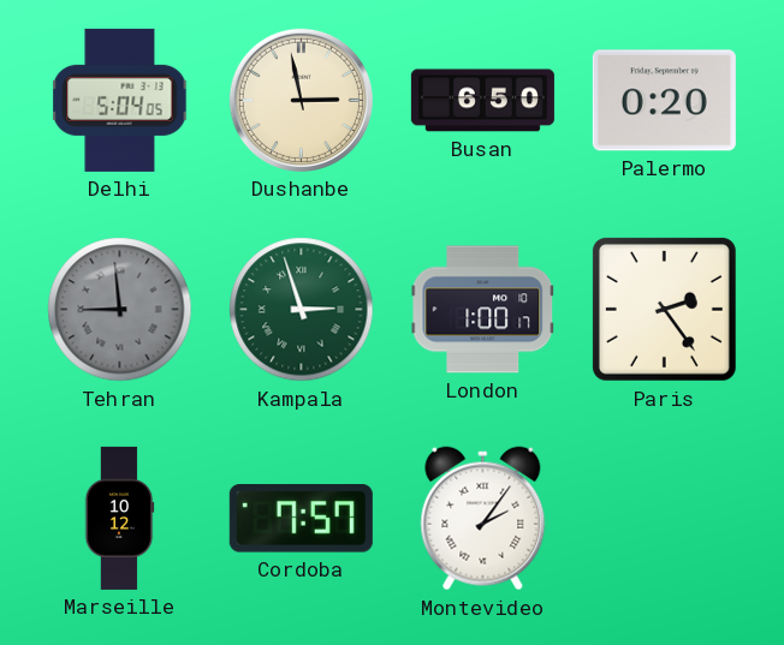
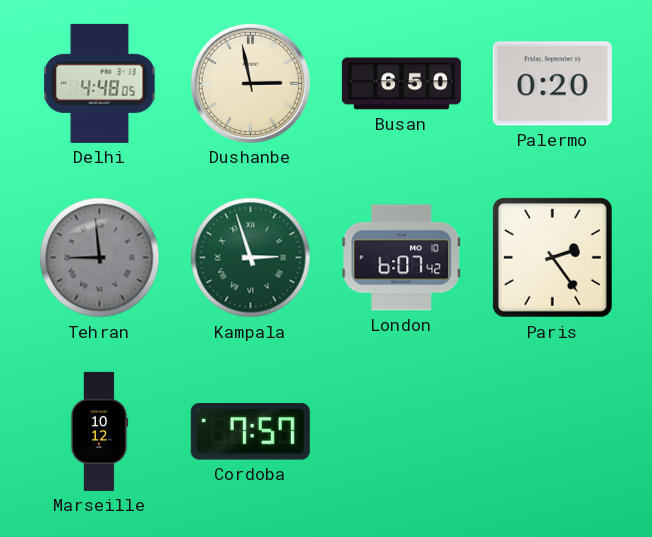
Delhi: 5:04 -> 4:48 (100, 83)
London: 1:00 -> 6:07 (402, 258)
Montevideo: 2:06 -> none (483, 519)
